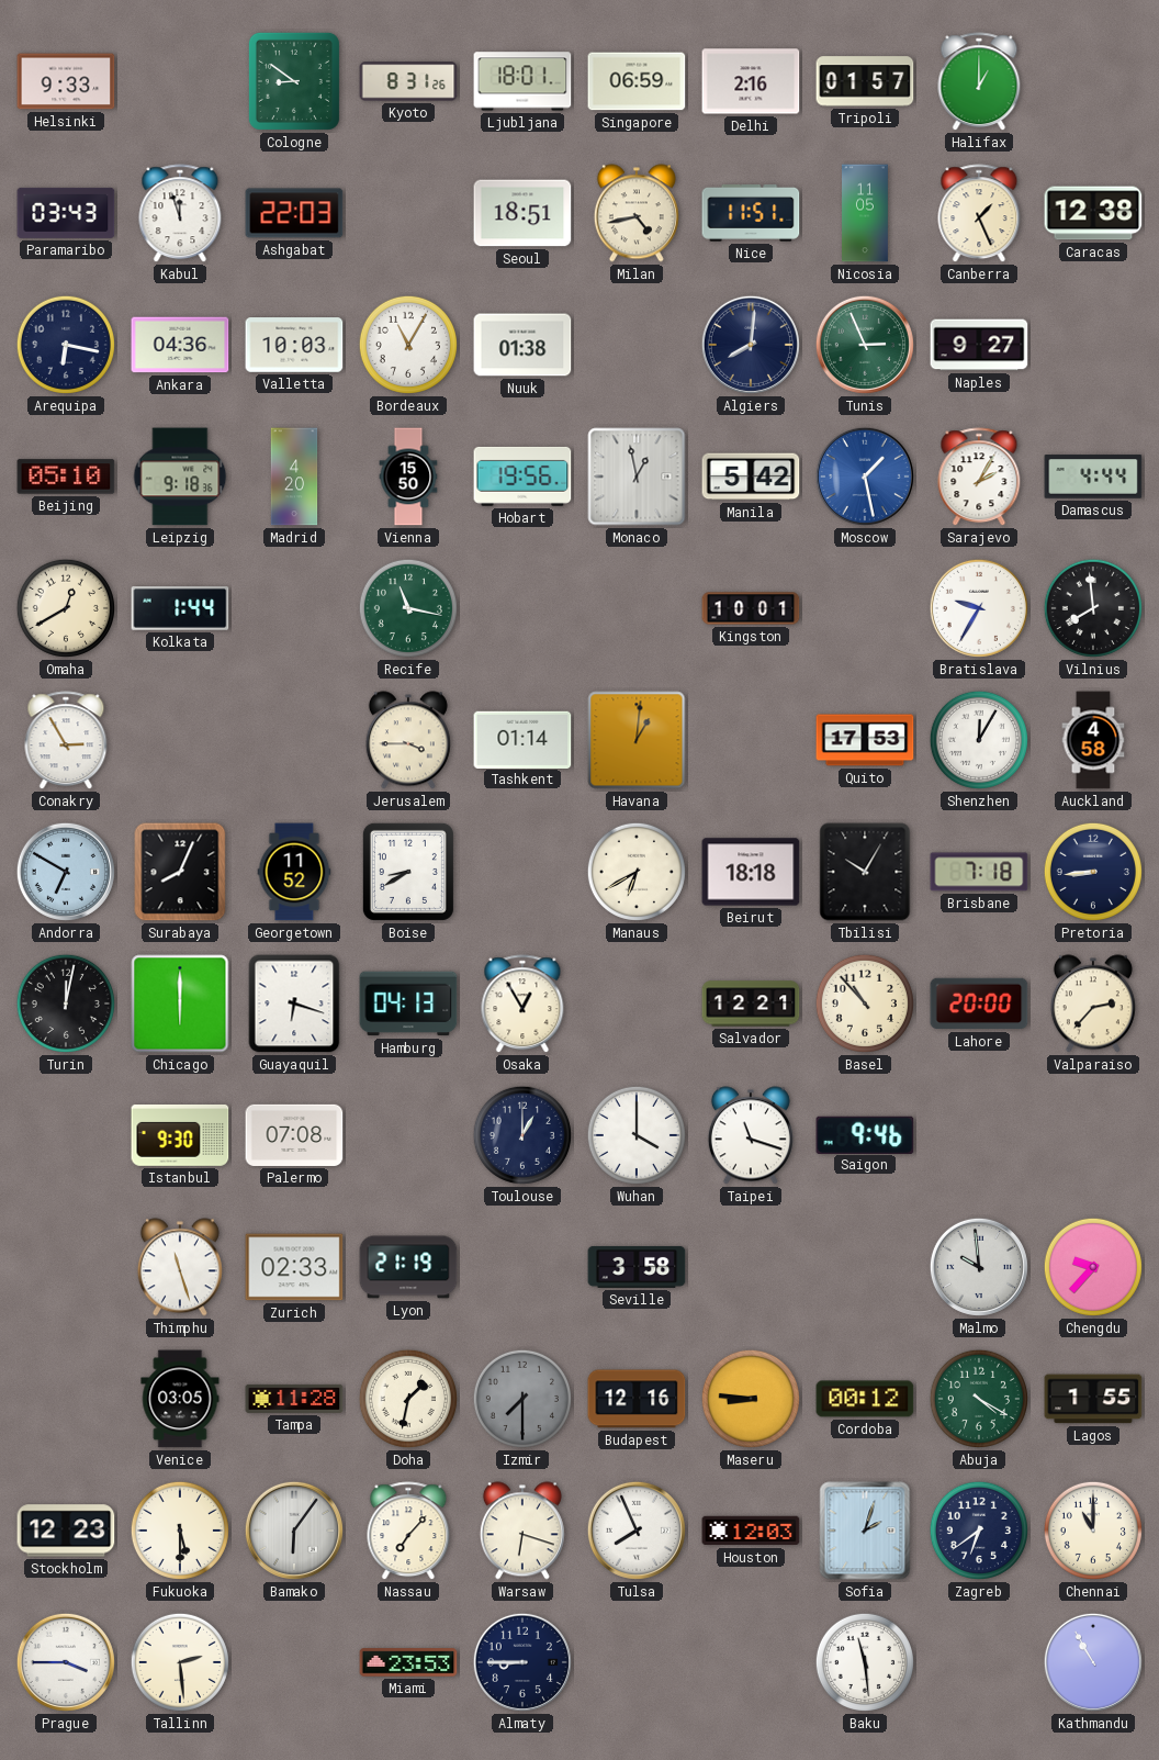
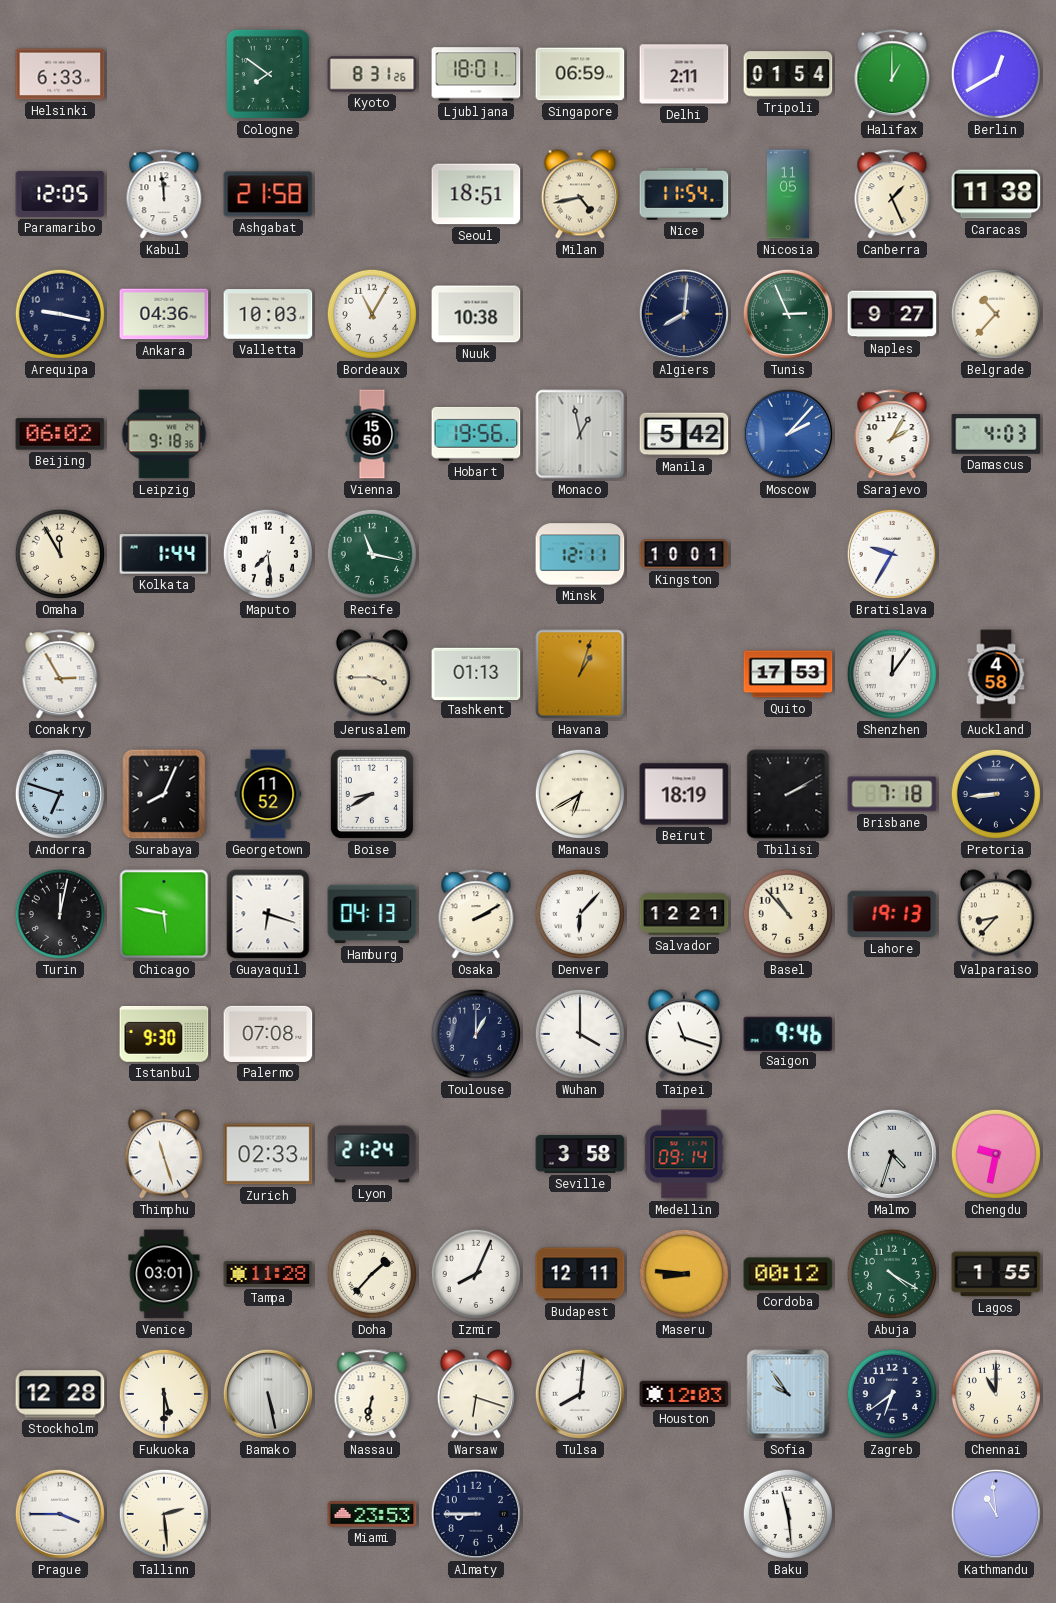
Helsinki: 9:33 -> 6:33 (60, 74)
Cologne: 8:51 -> 7:51 (268, 74)
Delhi: 2:16 -> 2:11 (684, 74)
Tripoli: 01:57 -> 01:54 (788, 74)
Berlin: none -> 12:40 (996, 74)
Paramaribo: 03:43 -> 12:05 (60, 194)
Kabul: 11:57 -> 11:59 (164, 195)
Ashgabat: 22:03 -> 21:58 (268, 194)
Nice: 11:51 -> 11:54 (684, 195)
Caracas: 12:38 -> 11:38 (996, 194)
Arequipa: 6:17 -> 9:17 (60, 314)
Nuuk: 01:38 -> 10:38 (476, 314)
Belgrade: none -> 10:37 (996, 314)
Beijing: 05:10 -> 06:02 (60, 434)
Madrid: 4:20 -> none (294, 477)
Moscow: 1:28 -> 2:07 (788, 434)
Damascus: 4:44 -> 4:03 (996, 434)
Omaha: 12:40 -> 11:55 (60, 554)
Maputo: none -> 7:29 (268, 554)
Minsk: none -> 12:11 (580, 554)
Vilnius: 7:59 -> none (1093, 608)
Tashkent: 01:14 -> 01:13 (476, 673)
Havana: 1:01 -> 1:03 (580, 674)
Shenzhen: 12:05 -> 12:06 (892, 674)
Andorra: 6:50 -> 6:48 (60, 794)
Beirut: 18:18 -> 18:19 (684, 794)
Tbilisi: 10:05 -> 2:10 (788, 794)
Chicago: 6:00 -> 5:47 (164, 914)
Osaka: 12:55 -> 2:10 (476, 915)
Denver: none -> 6:07 (580, 914)
Lahore: 20:00 -> 19:13 (892, 914)
Valparaiso: 2:37 -> 8:37 (996, 914)
Lyon: 21:19 -> 21:24 (372, 1154)
Medellin: none -> 09:14 (684, 1154)
Malmo: 9:59 -> 4:33 (892, 1154)
Chengdu: 9:37 -> 9:32 (996, 1154)
Venice: 03:05 -> 03:01 (164, 1274)
Doha: 1:32 -> 1:37 (372, 1274)
Izmir: 7:30 -> 8:04 (476, 1274)
Izmir dial: grey -> white (476, 1274)
Budapest: 12:16 -> 12:11 (580, 1274)
Stockholm: 12:23 -> 12:28 (60, 1394)
Bamako: 6:06 -> 5:28 (268, 1394)
Nassau: 7:07 -> 6:32 (372, 1395)
Tulsa: 7:56 -> 8:01 (580, 1394)
Sofia: 2:03 -> 9:54 (788, 1394)
Kathmandu: 10:55 -> 10:59 (996, 1514)
